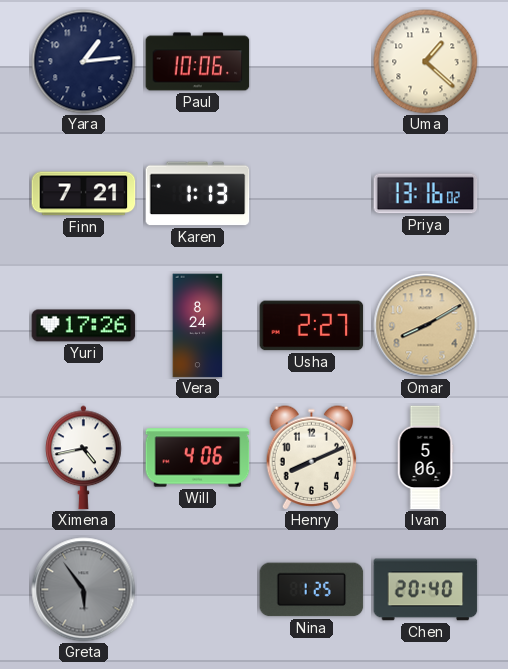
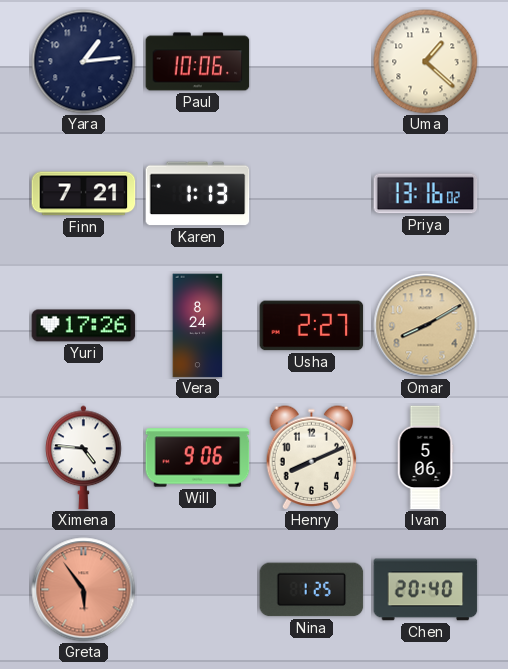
Ximena: 4:43 -> 4:46 (84, 458)
Will: 4:06 -> 9:06 (198, 458)
Greta dial: grey -> salmon (84, 590)
